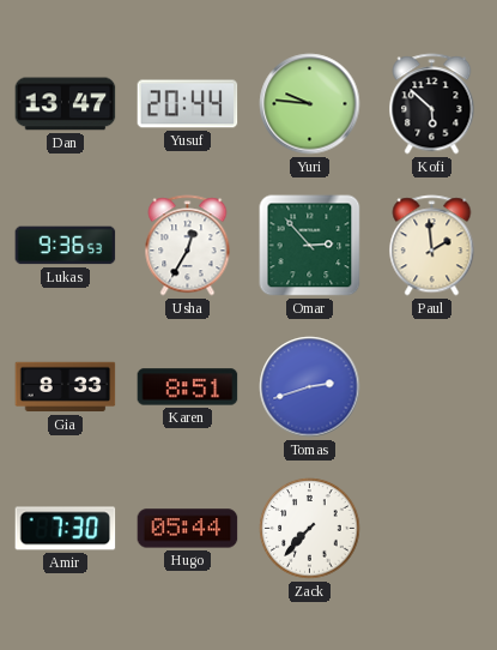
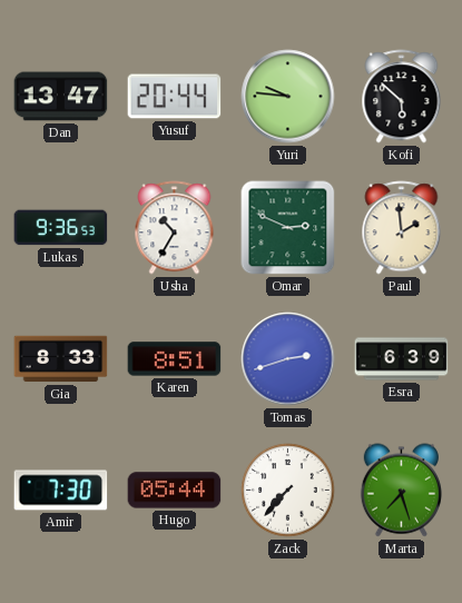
Usha: 12:35 -> 10:35 (175, 228)
Omar: 2:53 -> 2:49 (288, 228)
Esra: none -> 6:39 (402, 359)
Marta: none -> 7:27 (401, 491)
